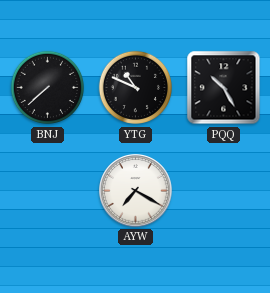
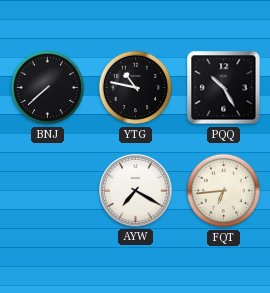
YTG: 10:49 -> 10:47 (136, 88)
FQT: none -> 6:44 (224, 191)
